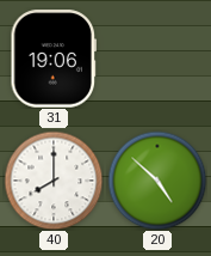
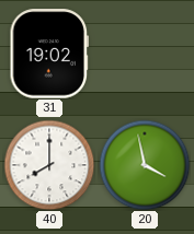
31: 19:06 -> 19:02 (49, 54)
20: 4:52 -> 3:58 (145, 165)
